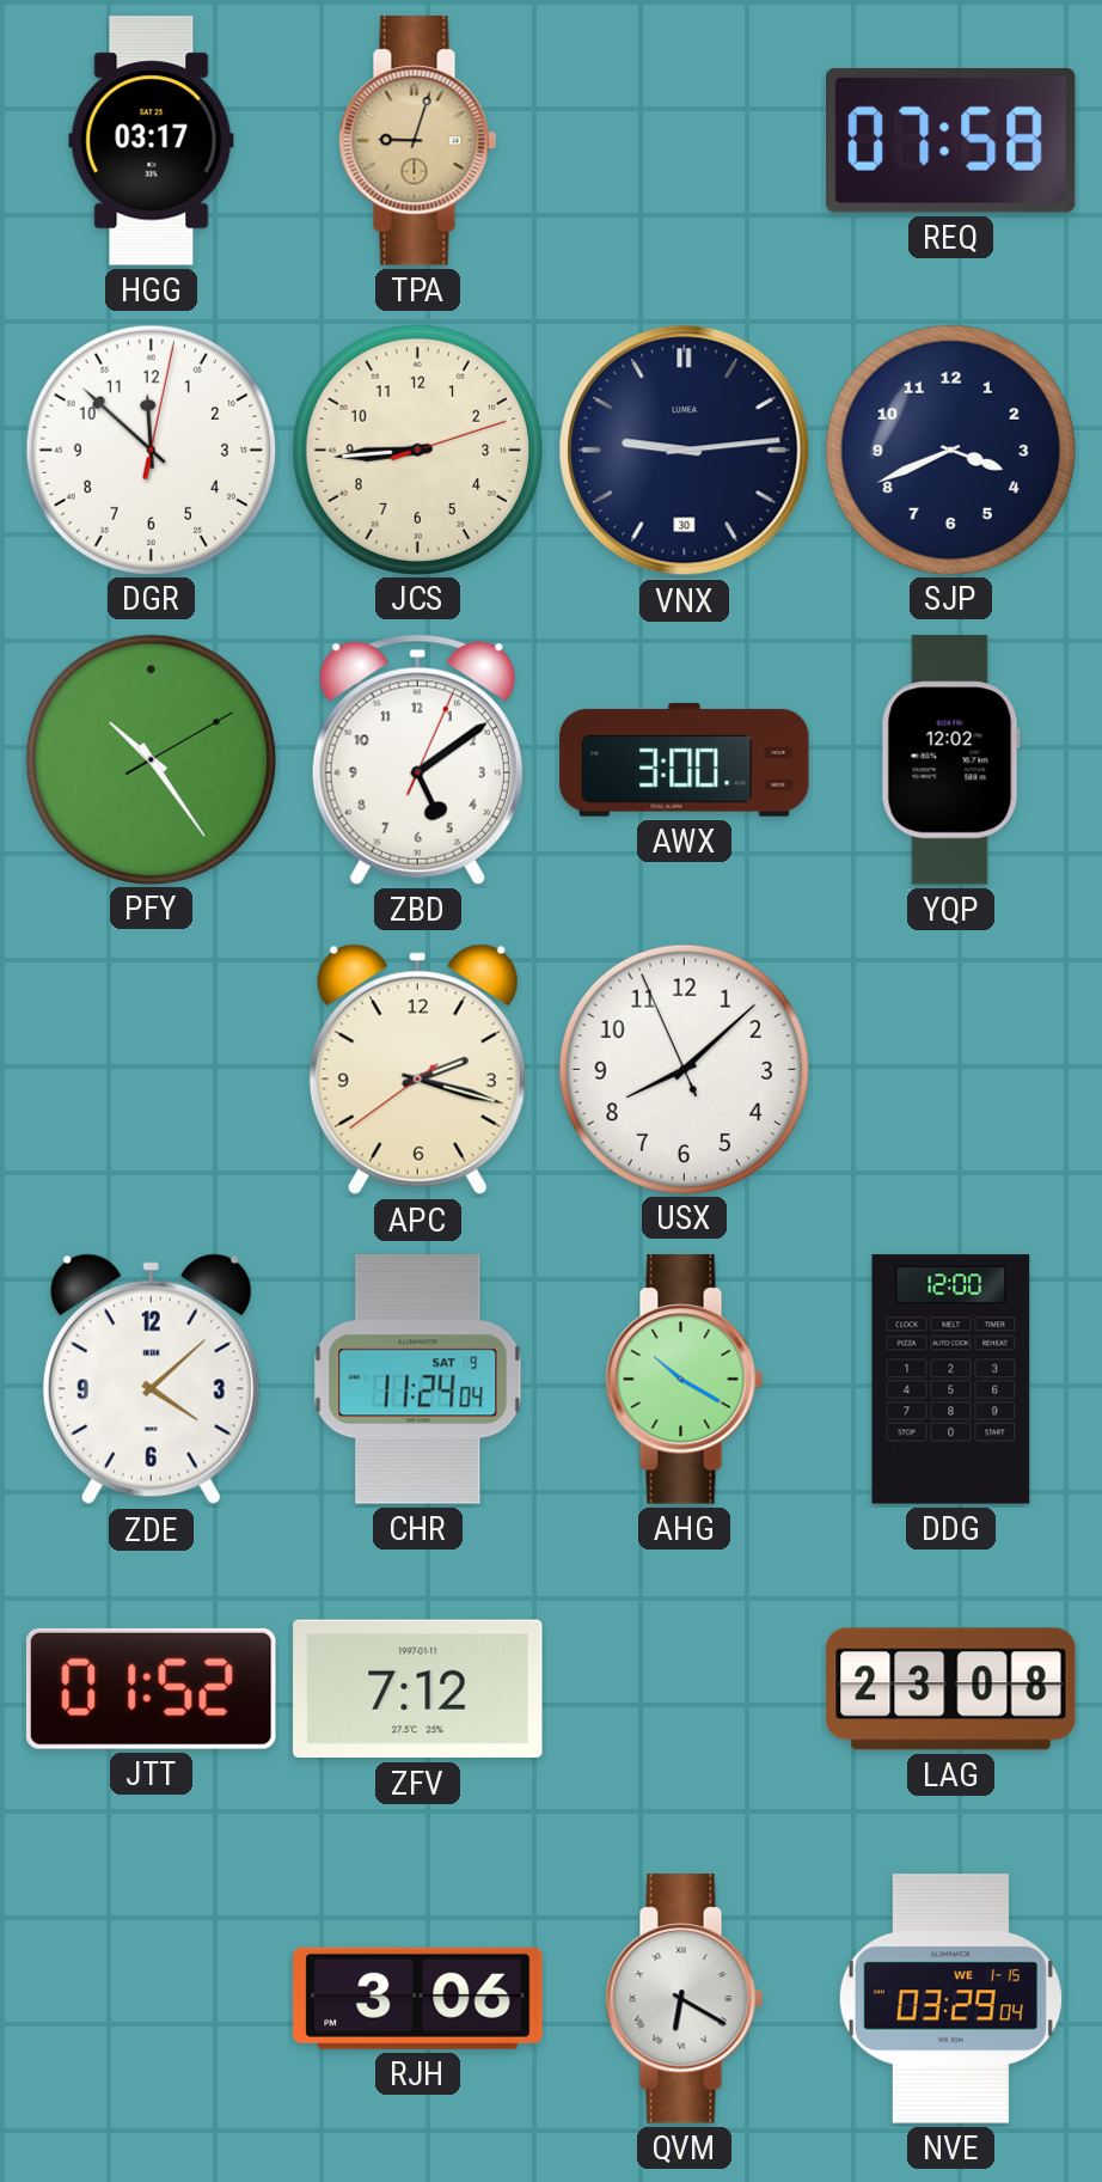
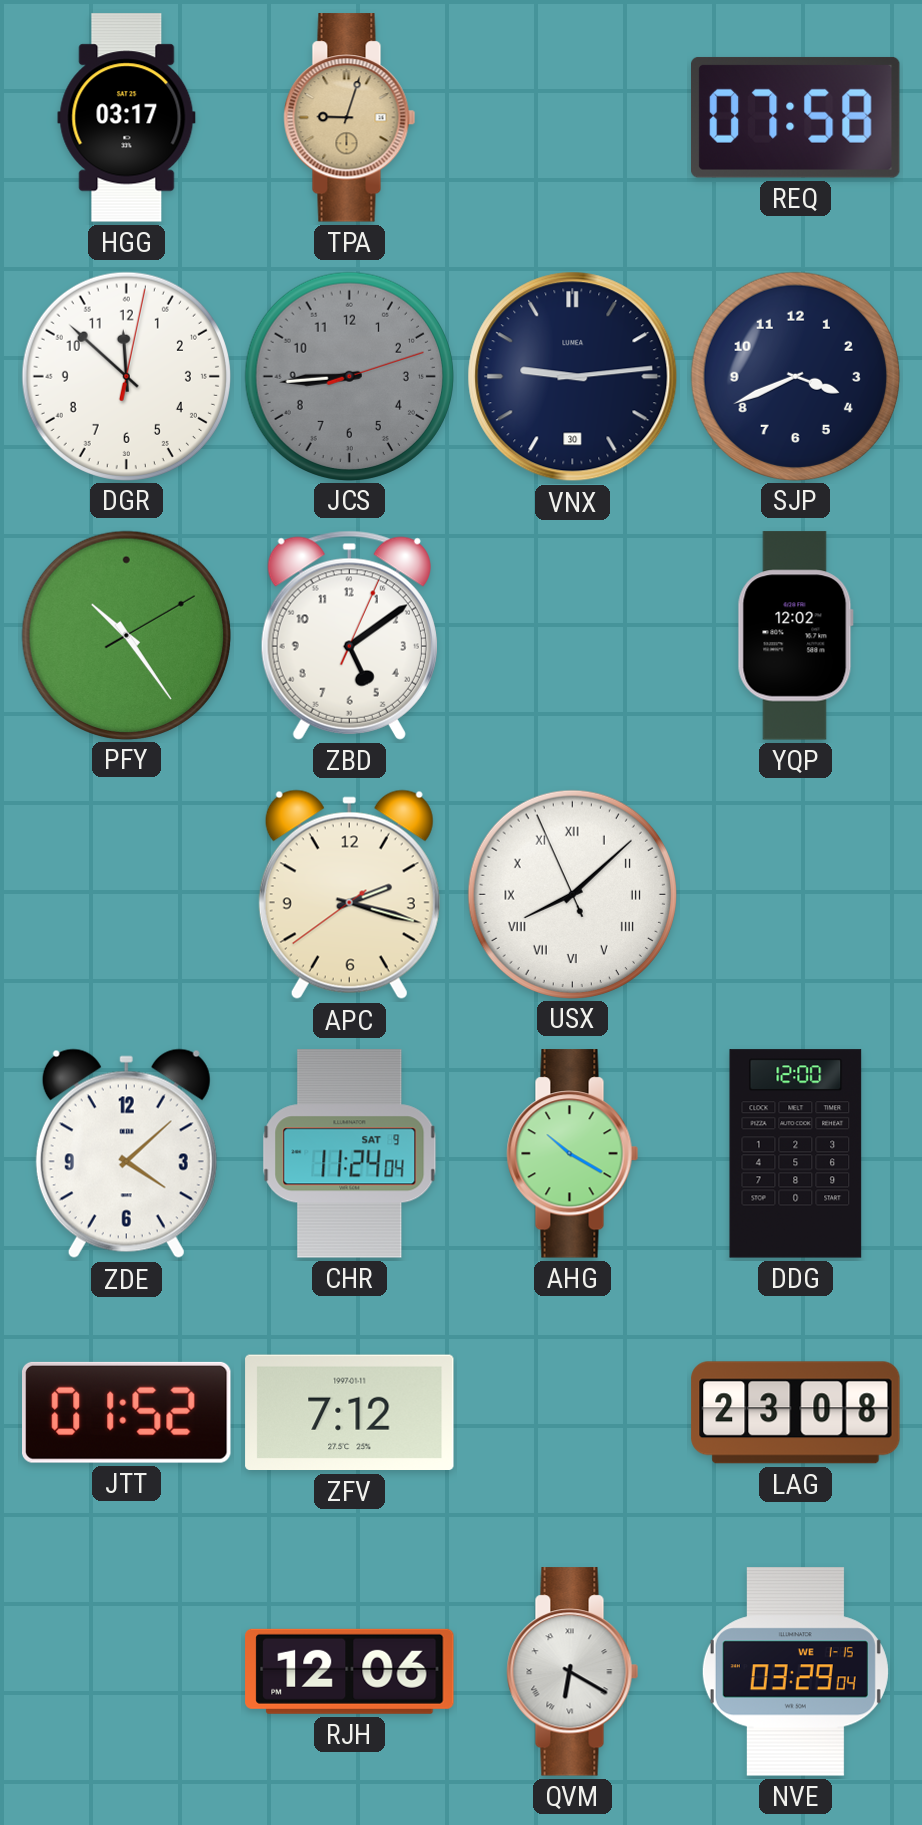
JCS dial: cream -> grey (349, 376)
AWX: 3:00 -> none (685, 759)
USX numerals: Arabic -> Roman (572, 894)
RJH: 3:06 -> 12:06 (350, 1671)
